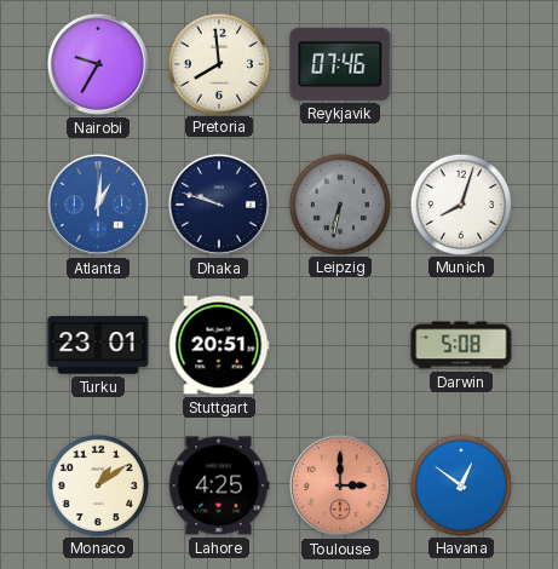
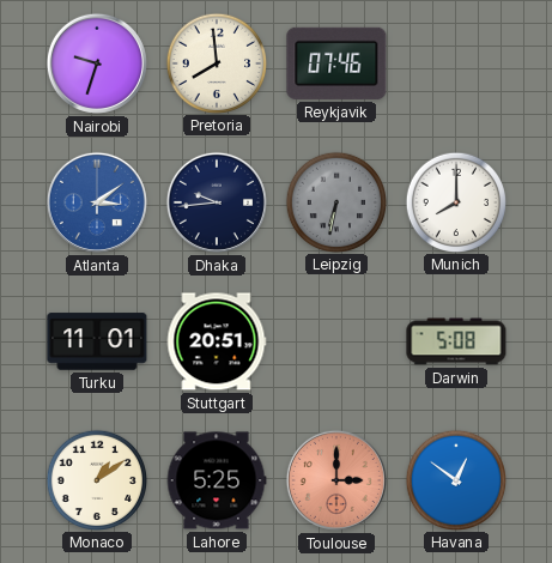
Nairobi: 9:35 -> 9:33 (97, 63)
Atlanta: 1:01 -> 3:09 (97, 202)
Dhaka: 9:48 -> 9:44 (217, 202)
Munich: 8:03 -> 8:00 (455, 201)
Turku: 23:01 -> 11:01 (97, 341)
Lahore: 4:25 -> 5:25 (217, 480)
